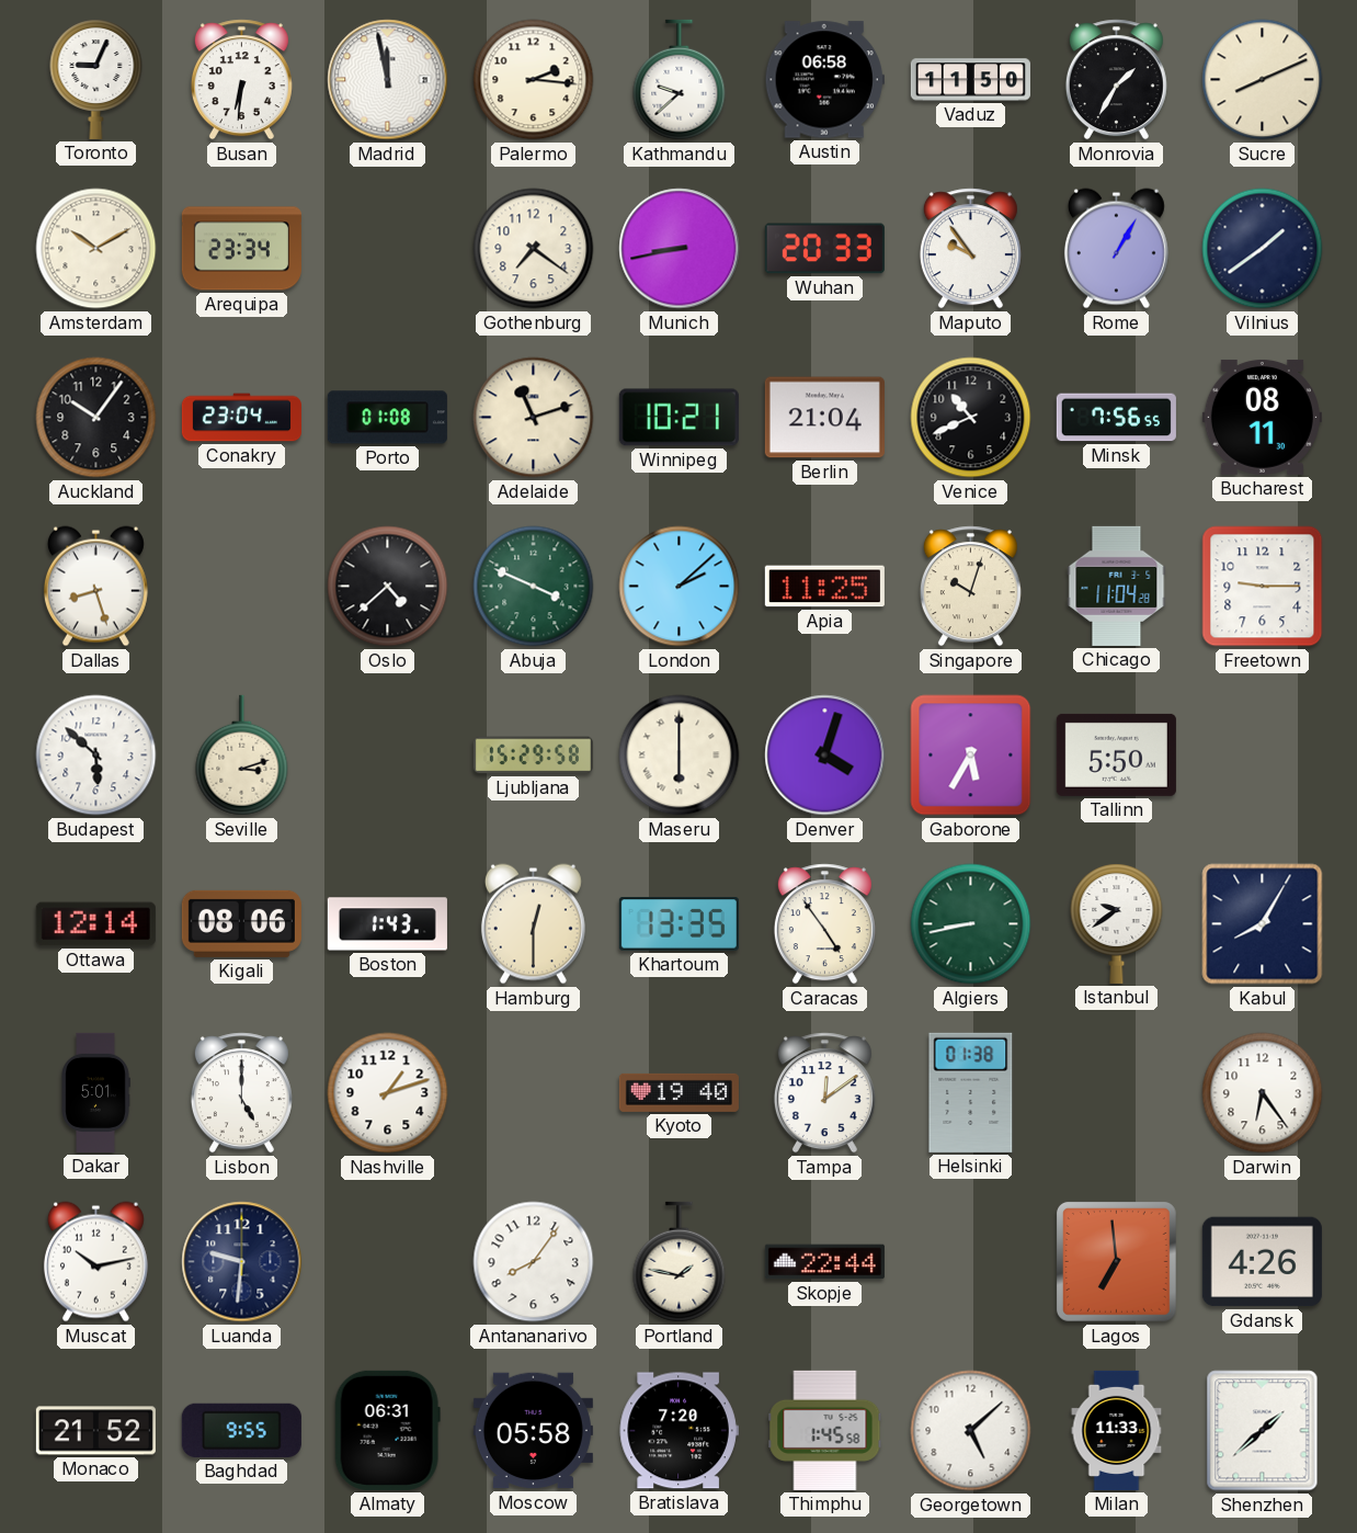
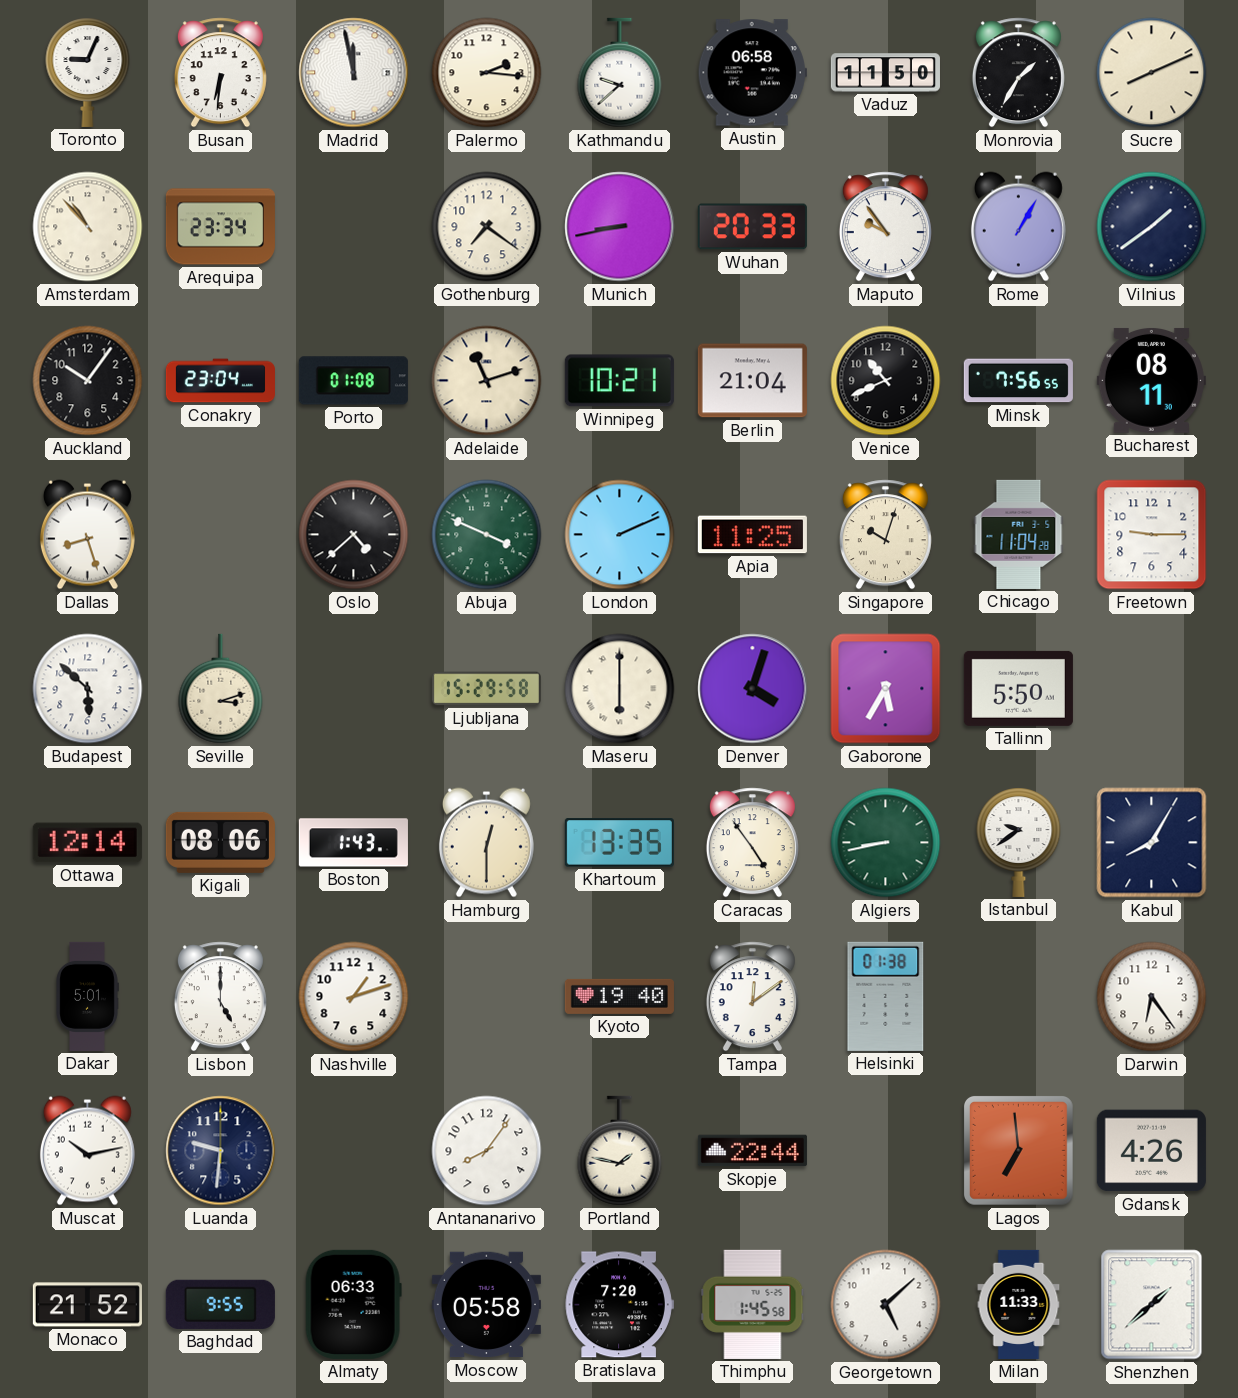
Amsterdam: 10:10 -> 10:53 (88, 227)
London: 2:08 -> 2:11 (620, 535)
Almaty: 06:31 -> 06:33 (353, 1304)
